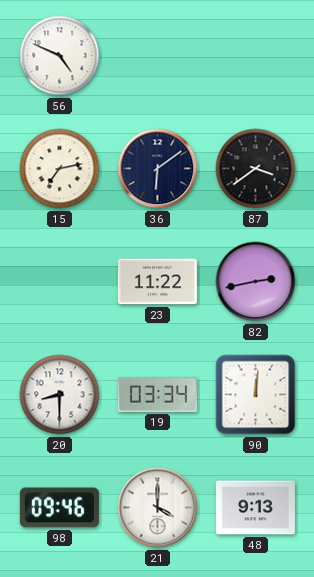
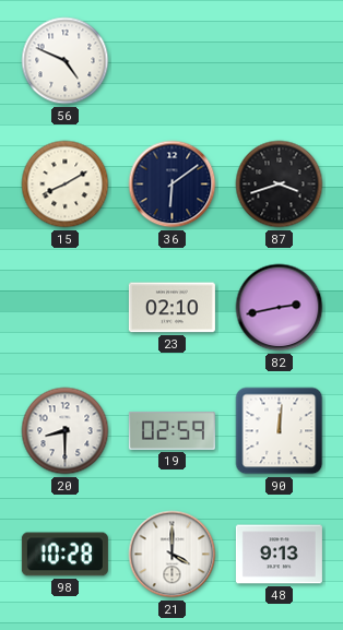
15: 7:13 -> 8:10 (66, 185)
87: 3:39 -> 3:42 (280, 185)
23: 11:22 -> 02:10 (171, 308)
19: 03:34 -> 02:59 (171, 430)
98: 09:46 -> 10:28 (64, 555)
